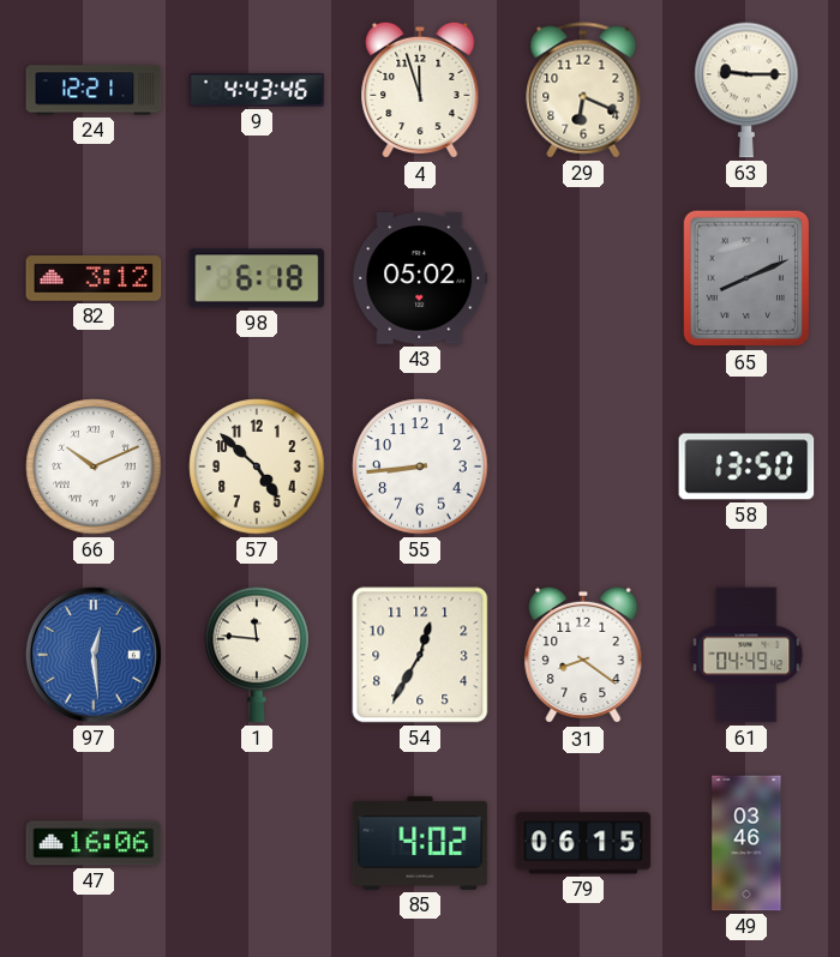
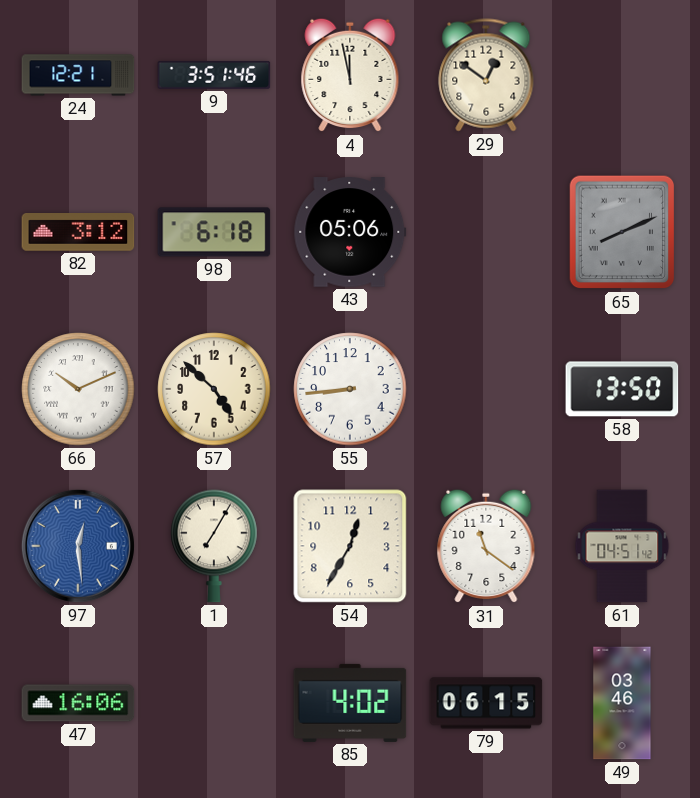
9: 4:43 -> 3:51 (214, 75)
4: 11:57 -> 11:58 (350, 75)
29: 6:19 -> 12:51 (486, 75)
63: 9:15 -> none (746, 90)
43: 05:02 -> 05:06 (350, 232)
1: 11:46 -> 7:05 (214, 546)
31: 8:21 -> 11:21 (486, 546)
61: 04:49 -> 04:51 (622, 546)
